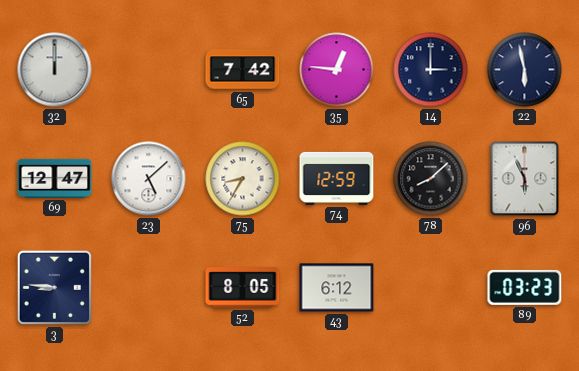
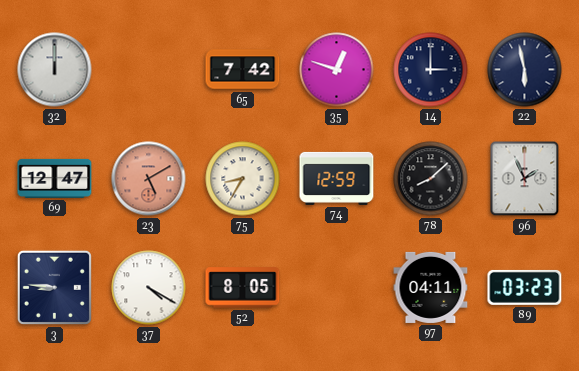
35: 12:46 -> 12:48 (337, 70)
23: 5:08 -> 5:10 (149, 179)
23 dial: white -> salmon (149, 179)
96: 5:56 -> 1:56 (525, 179)
37: none -> 4:20 (149, 288)
43: 6:12 -> none (337, 288)
97: none -> 04:11 (431, 287)
